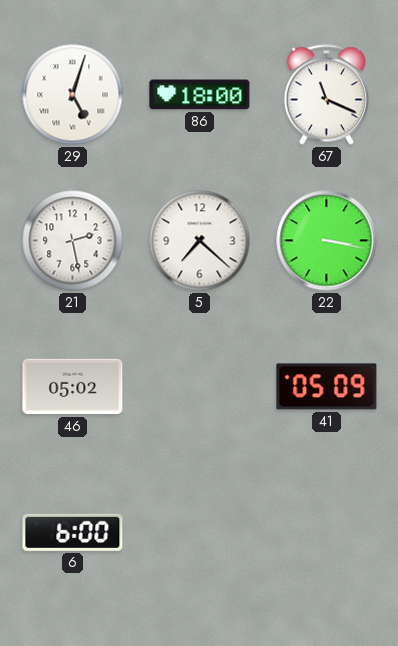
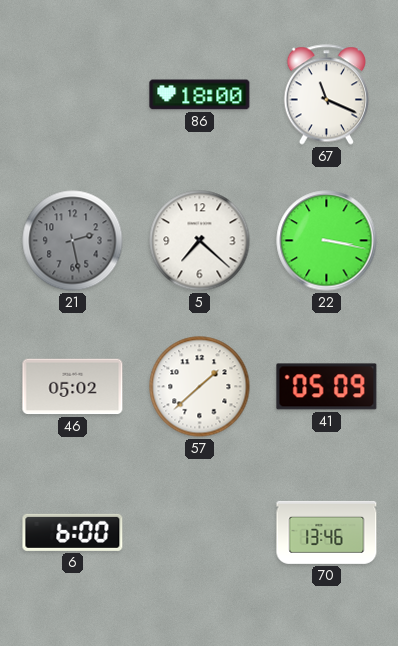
29: 5:03 -> none (73, 95)
21 dial: white -> grey (73, 241)
57: none -> 1:38 (200, 387)
70: none -> 13:46 (327, 532)
